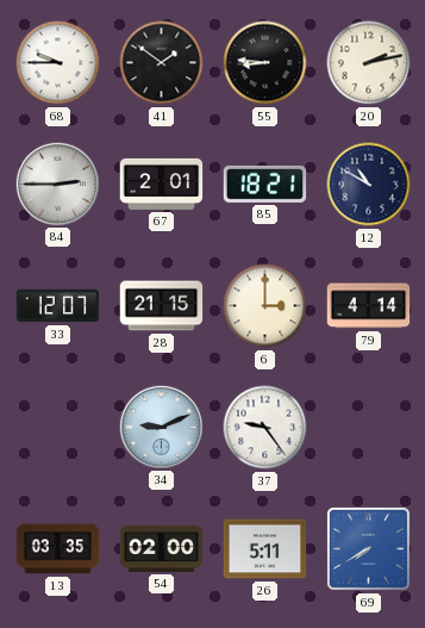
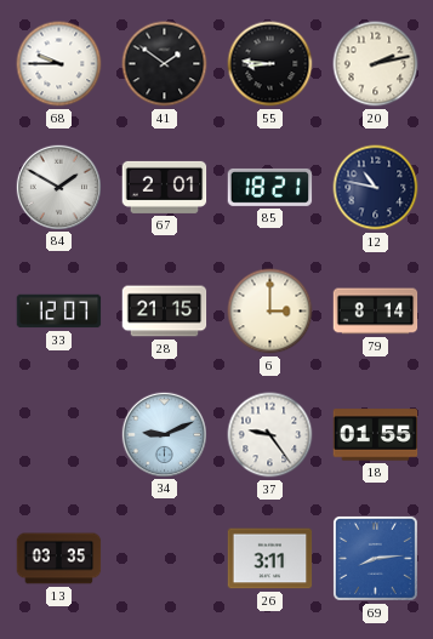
84: 2:45 -> 1:50 (58, 187)
12: 10:50 -> 10:47 (376, 188)
79: 4:14 -> 8:14 (376, 312)
18: none -> 01:55 (376, 435)
54: 02:00 -> none (162, 548)
26: 5:11 -> 3:11 (270, 559)
69: 7:40 -> 8:14 (375, 558)
